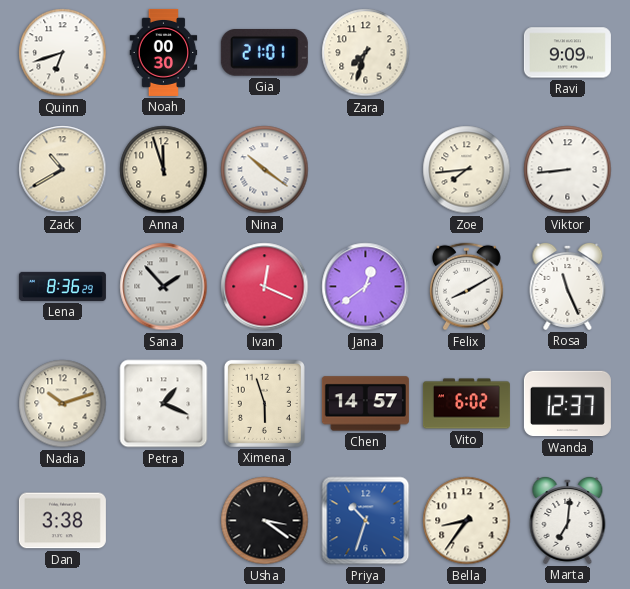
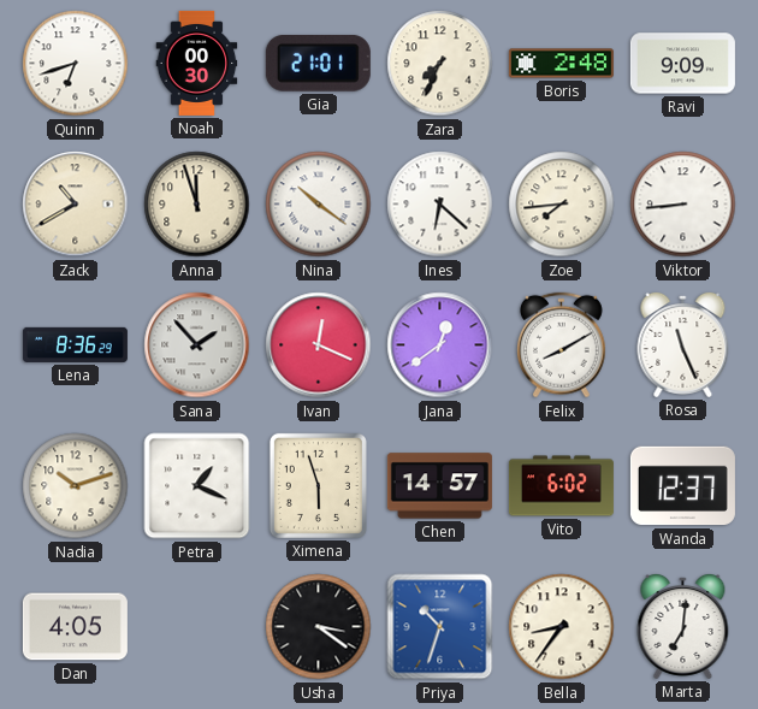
Zara: 7:33 -> 7:34 (440, 64)
Boris: none -> 2:48 (561, 64)
Ines: none -> 6:22 (440, 205)
Dan: 3:38 -> 4:05 (75, 627)
